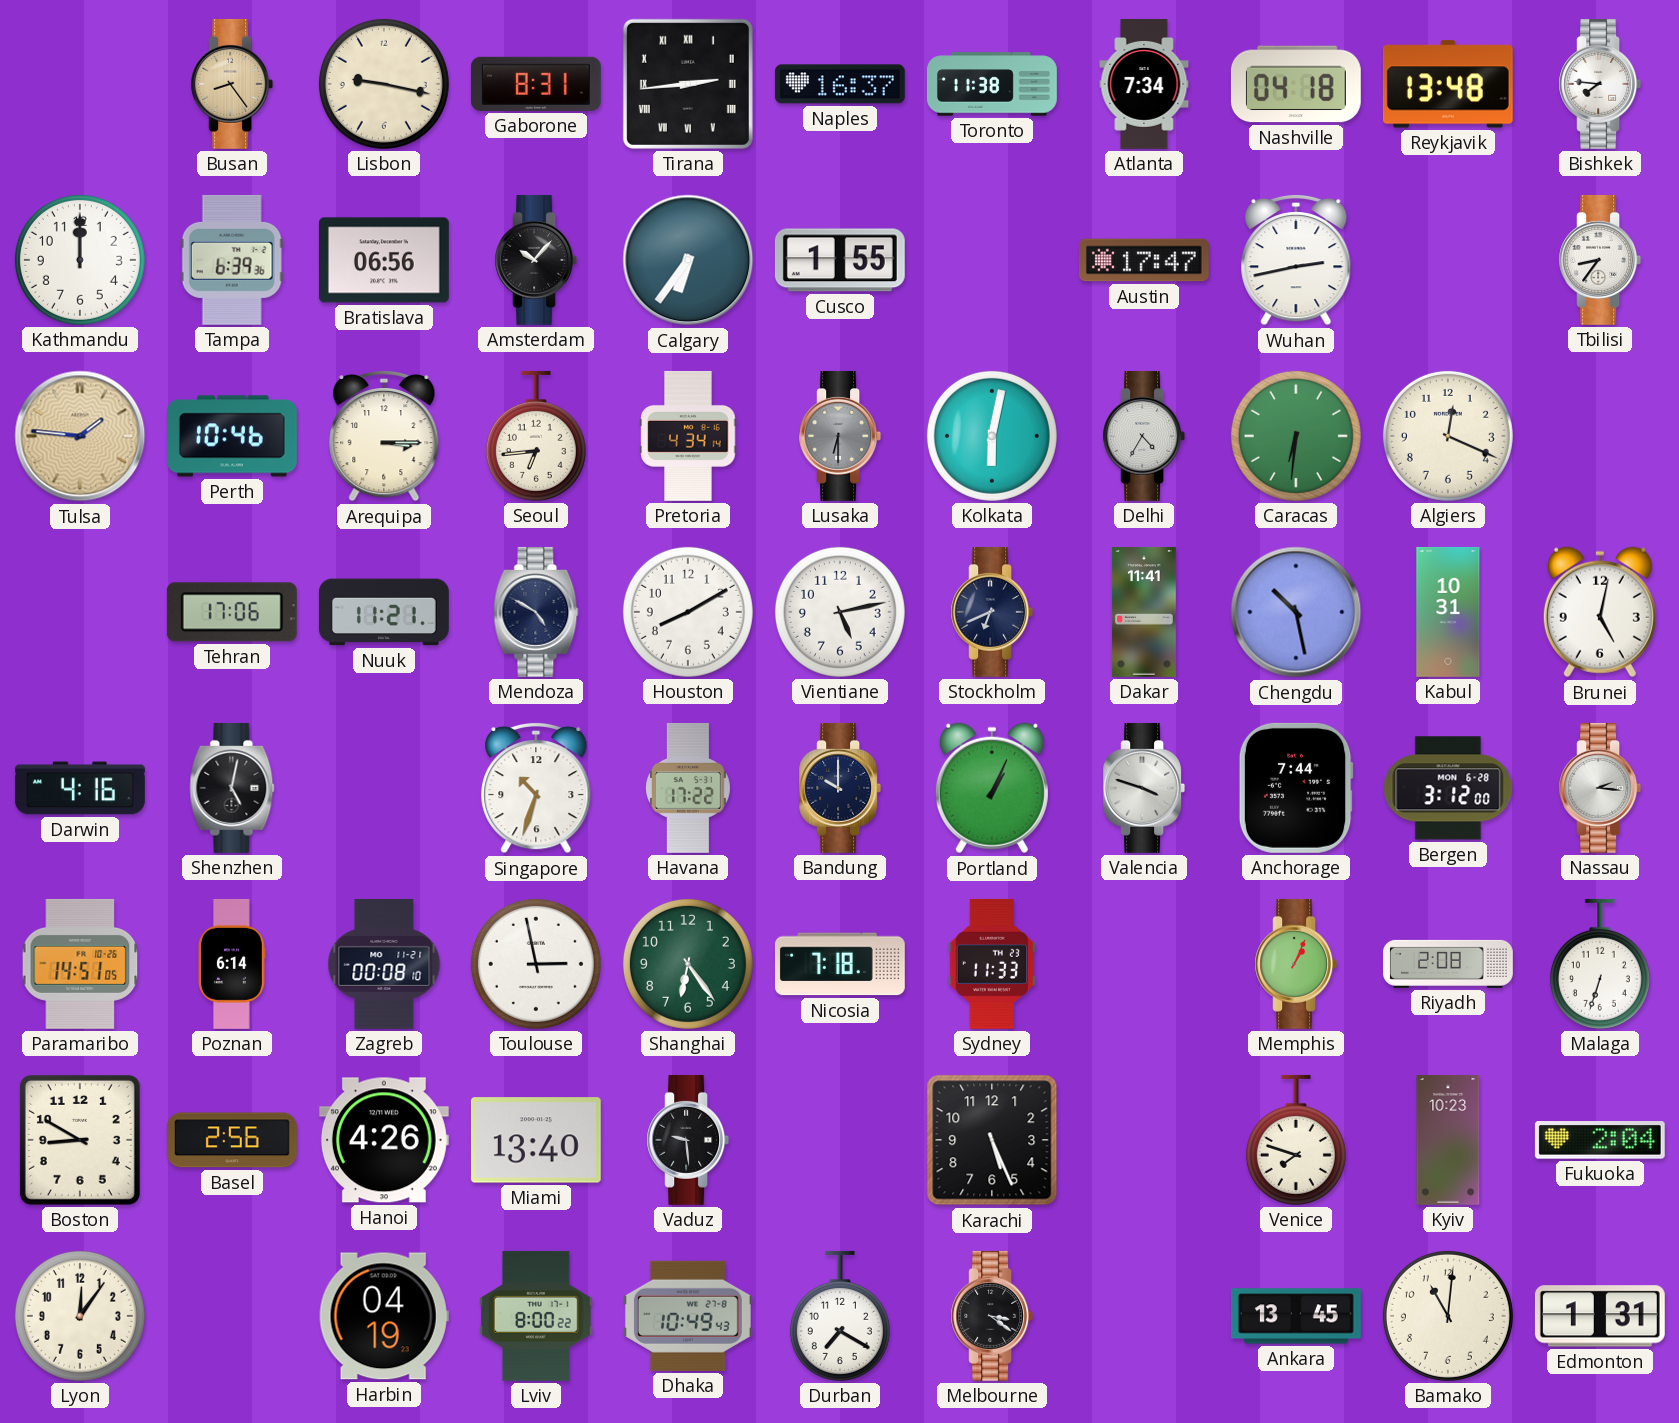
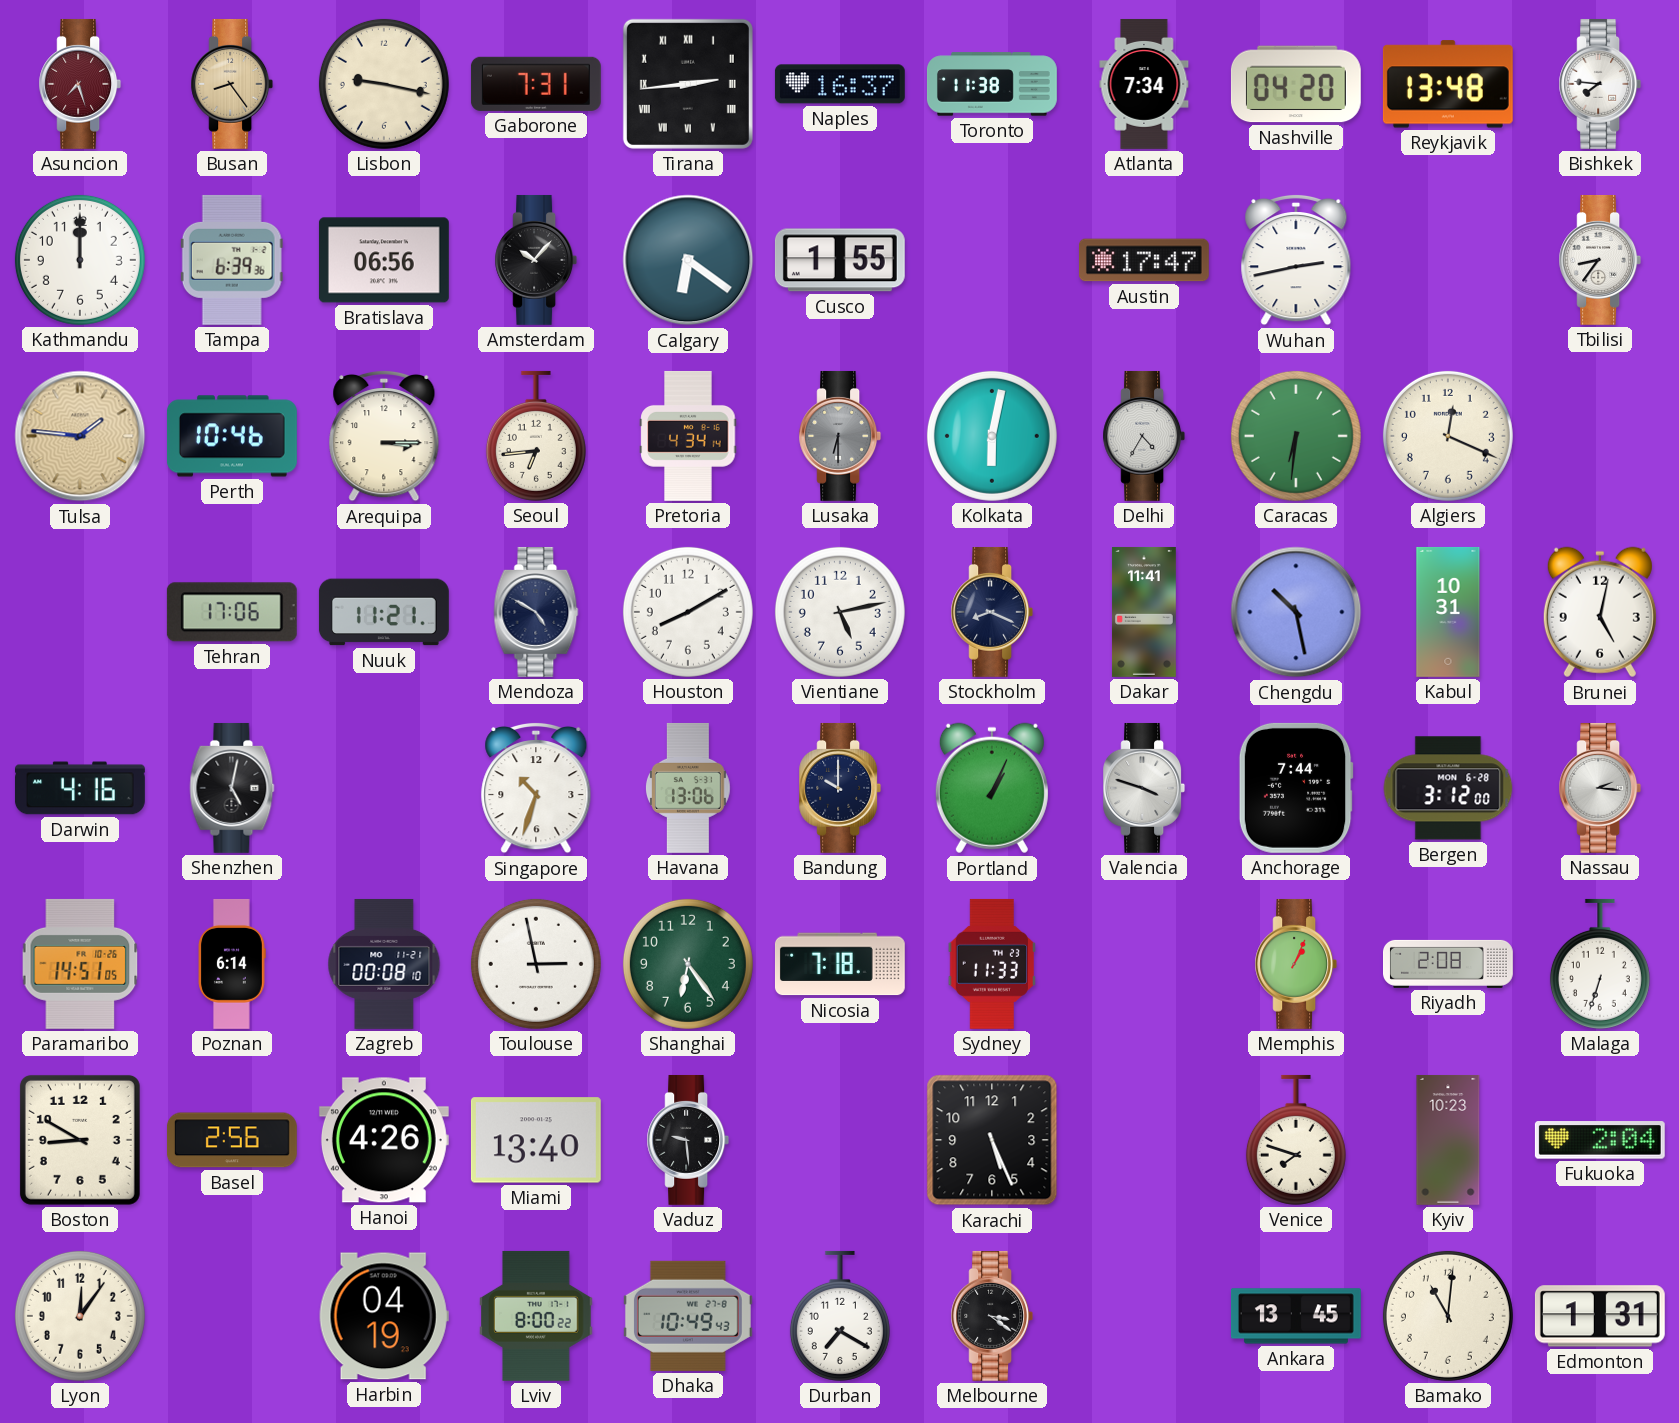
Asuncion: none -> 7:27 (80, 84)
Gaborone: 8:31 -> 7:31 (536, 84)
Nashville: 04:18 -> 04:20 (1296, 84)
Calgary: 6:36 -> 6:21 (688, 260)
Stockholm: 6:41 -> 8:19 (992, 612)
Havana: 17:22 -> 13:06 (689, 788)
